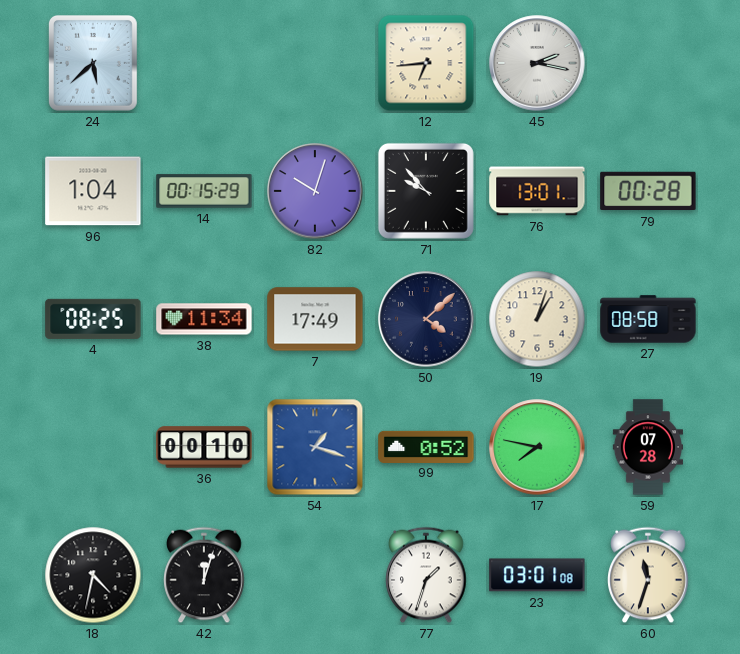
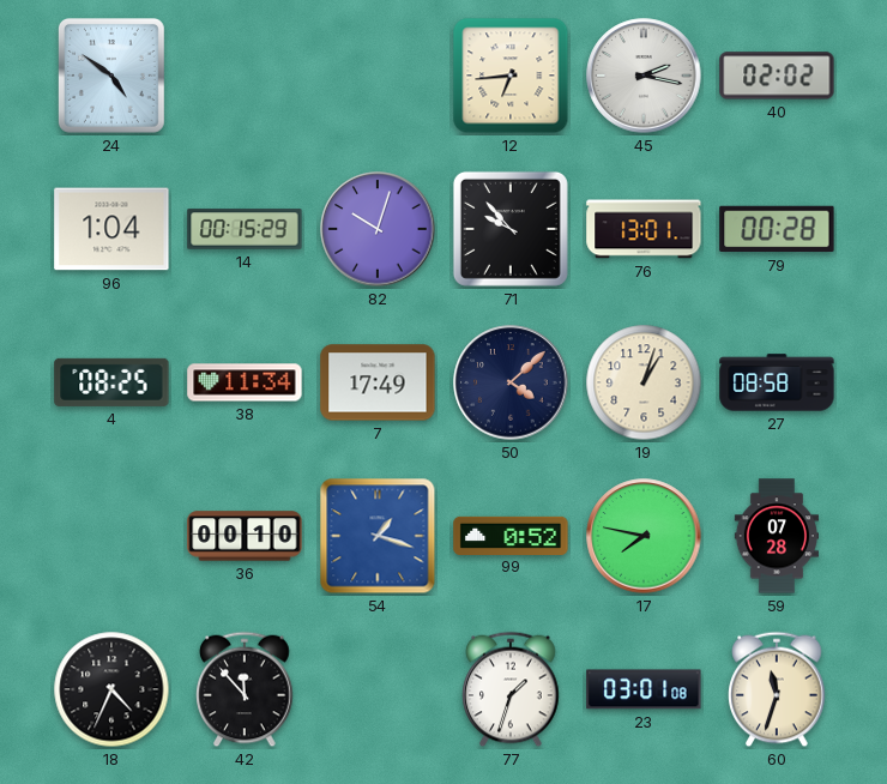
24: 5:38 -> 4:51 (111, 77)
40: none -> 02:02 (777, 76)
18: 4:32 -> 4:34 (111, 689)
42: 12:03 -> 11:53 (245, 689)
